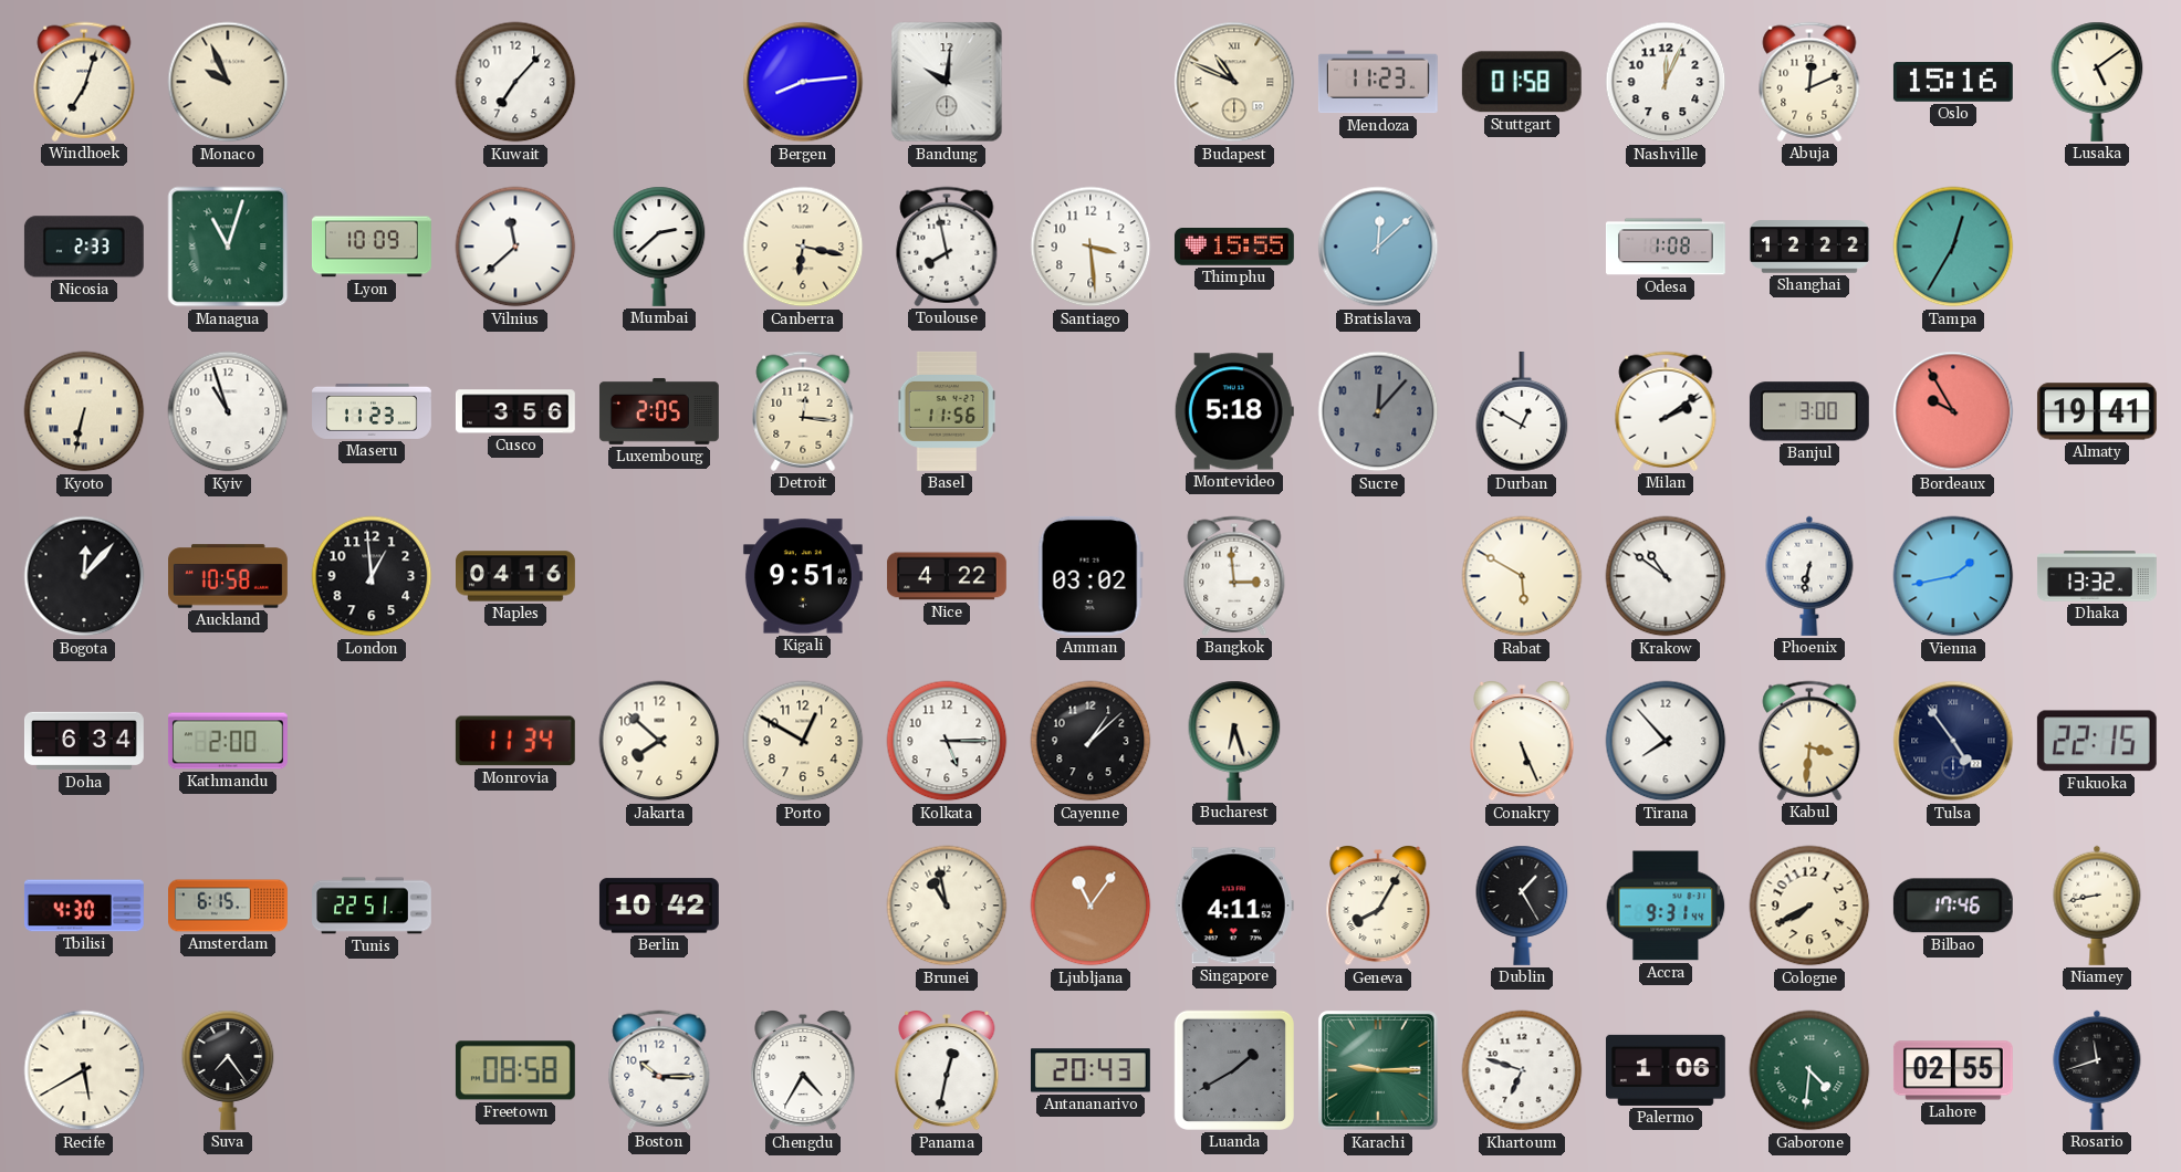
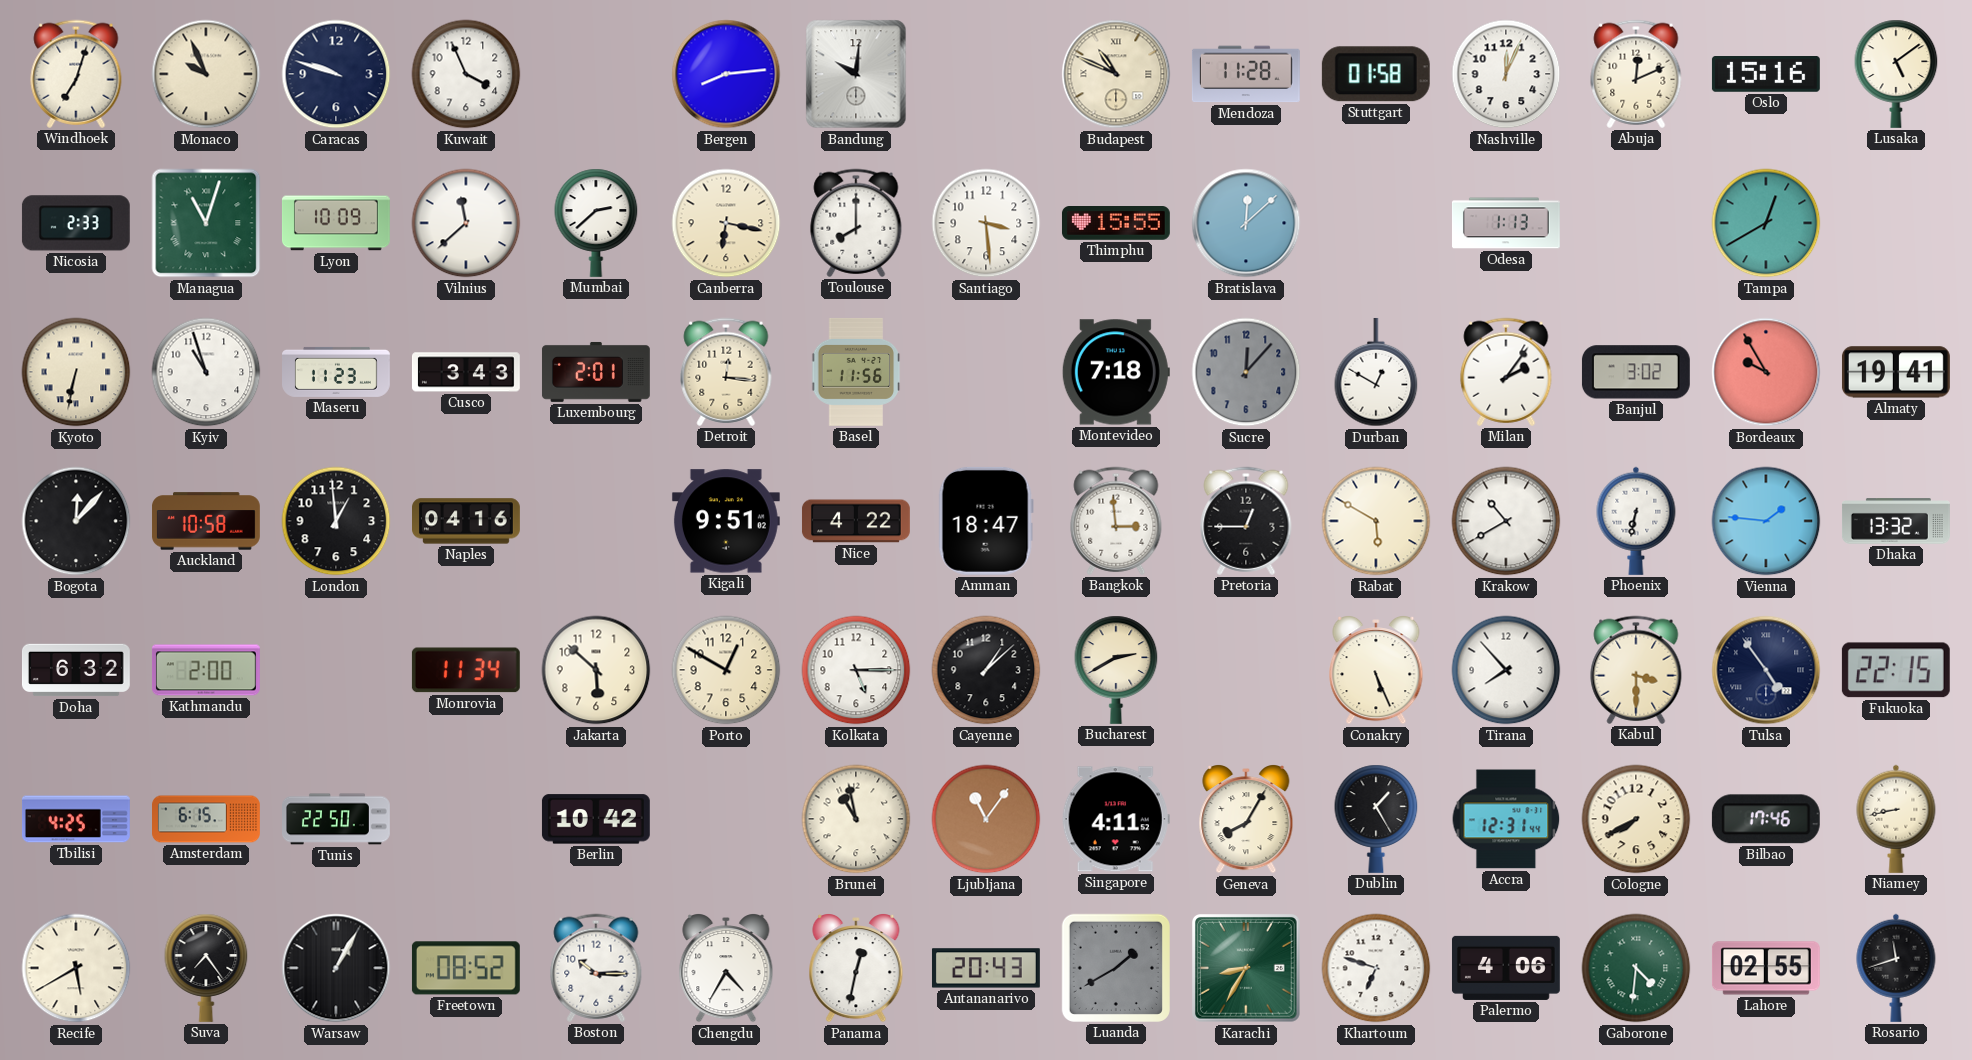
Caracas: none -> 9:48 (336, 74)
Kuwait: 7:07 -> 3:56 (466, 74)
Mendoza: 11:23 -> 11:28 (1246, 74)
Toulouse: 7:58 -> 8:00 (856, 223)
Odesa: 1:08 -> 1:13 (1506, 223)
Shanghai: 12:22 -> none (1810, 247)
Tampa: 12:35 -> 12:40 (1766, 223)
Cusco: 3:56 -> 3:43 (466, 372)
Luxembourg: 2:05 -> 2:01 (596, 372)
Montevideo: 5:18 -> 7:18 (1116, 372)
Milan: 2:09 -> 2:06 (1506, 372)
Banjul: 3:00 -> 3:02 (1636, 372)
Amman: 03:02 -> 18:47 (986, 521)
Pretoria: none -> 12:45 (1246, 521)
Krakow: 10:51 -> 10:40 (1506, 521)
Vienna: 1:43 -> 1:46 (1766, 521)
Doha: 6:34 -> 6:32 (76, 670)
Jakarta: 7:52 -> 5:52 (596, 670)
Bucharest: 6:27 -> 2:40 (1116, 670)
Kabul: 3:31 -> 3:30 (1636, 670)
Tbilisi: 4:30 -> 4:25 (76, 819)
Tunis: 22:51 -> 22:50 (337, 819)
Accra: 9:31 -> 12:31 (1506, 819)
Warsaw: none -> 1:05 (336, 968)
Freetown: 08:58 -> 08:52 (466, 968)
Karachi: 9:15 -> 8:35 (1247, 969)
Palermo: 1:06 -> 4:06 (1506, 968)
